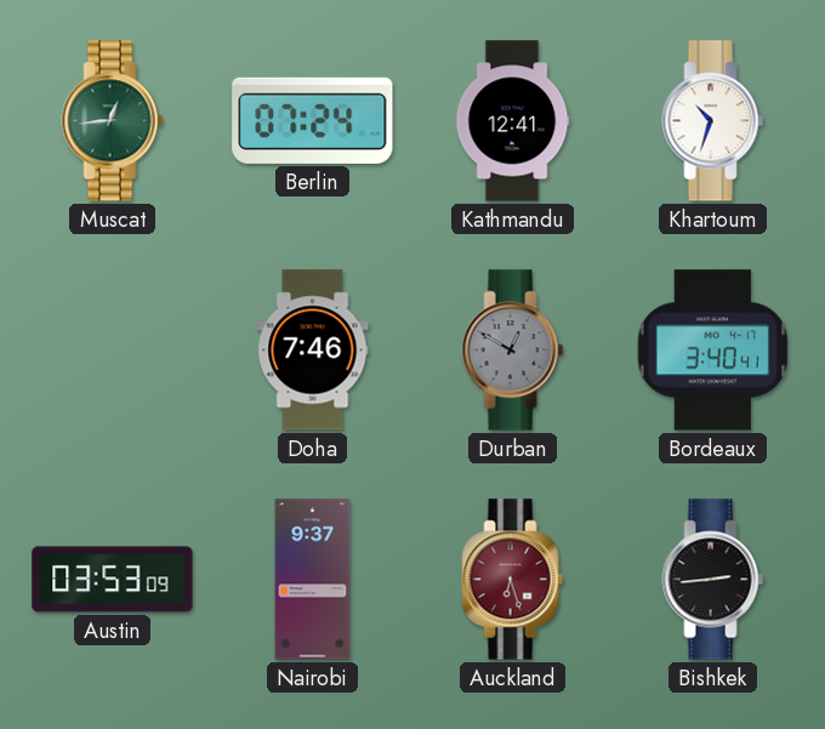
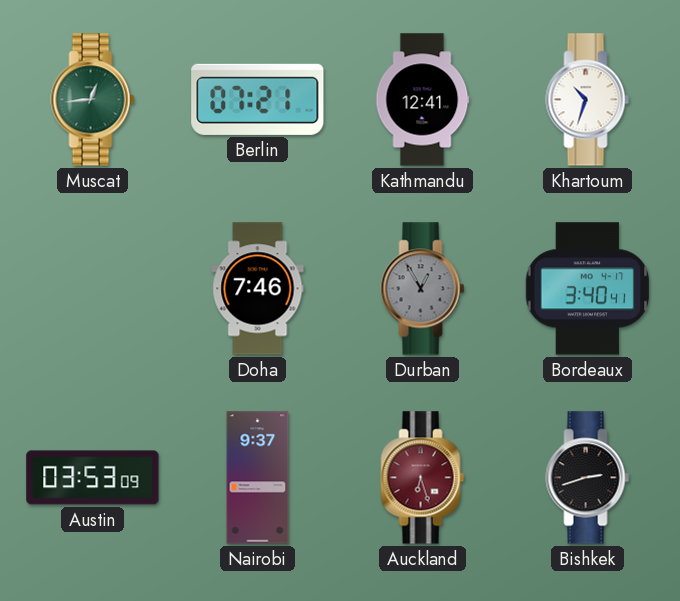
Berlin: 07:24 -> 07:21 (258, 99)
Durban: 12:50 -> 12:55 (423, 289)
Bishkek: 2:44 -> 2:42 (588, 478)
